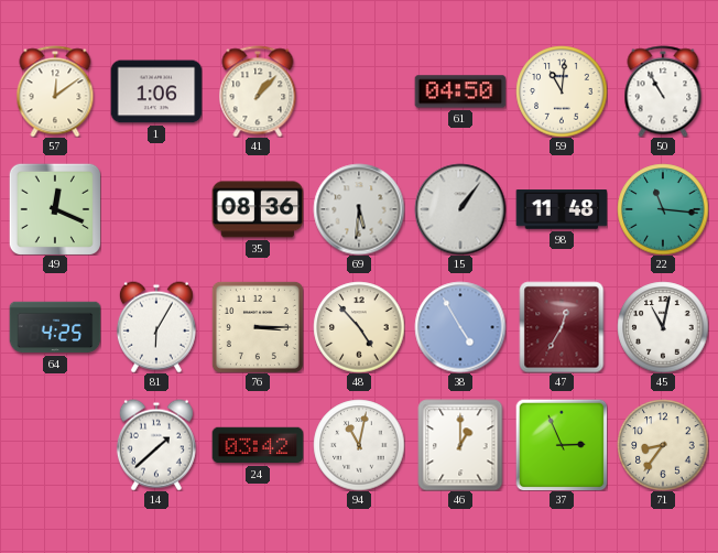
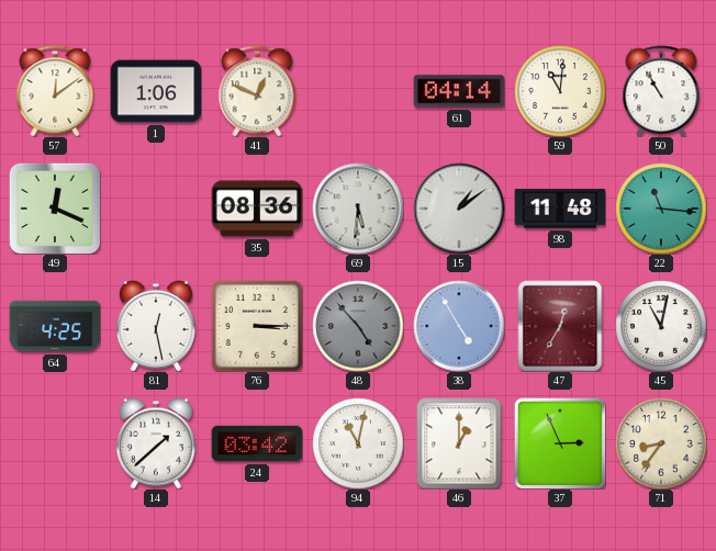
41: 1:07 -> 12:49 (257, 91)
61: 04:50 -> 04:14 (459, 91)
15: 1:06 -> 1:09 (459, 209)
81: 6:05 -> 12:28 (156, 326)
48 dial: cream -> grey (358, 326)
